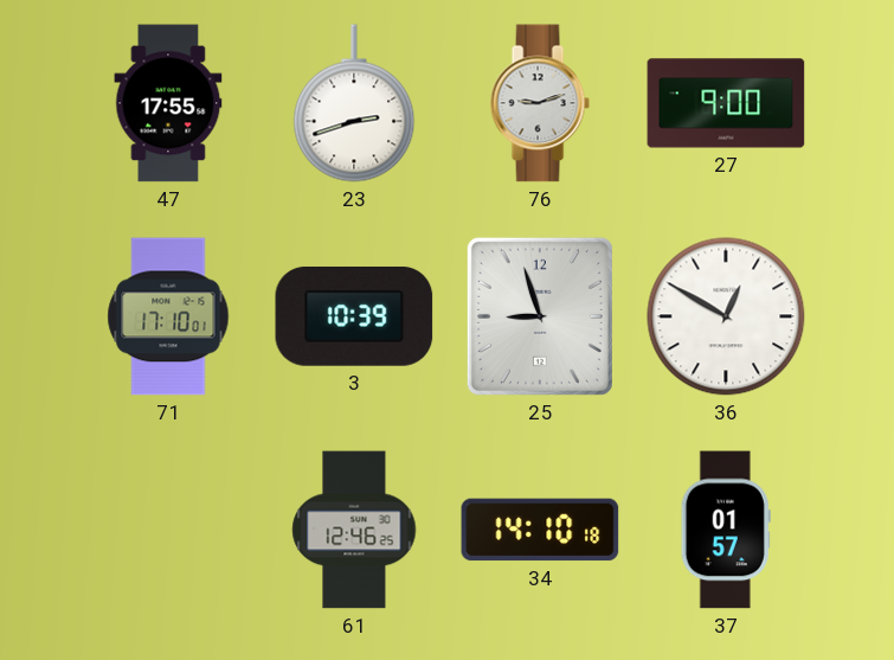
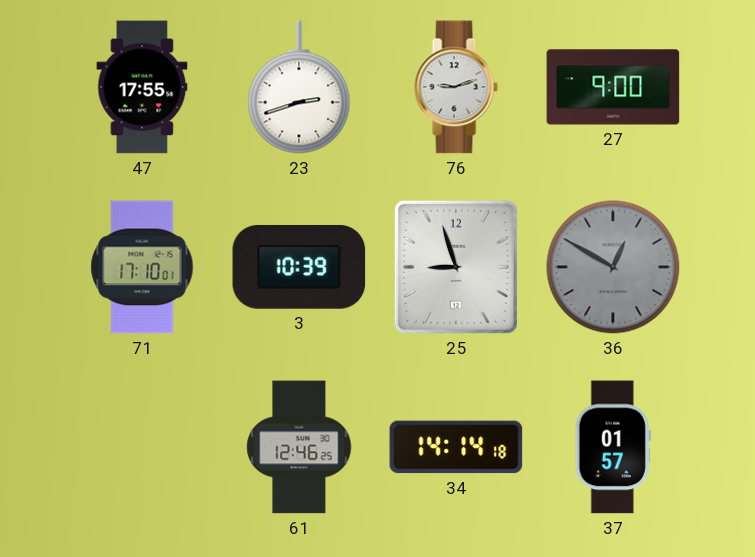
36 dial: white -> grey (613, 267)
34: 14:10 -> 14:14 (456, 447)
